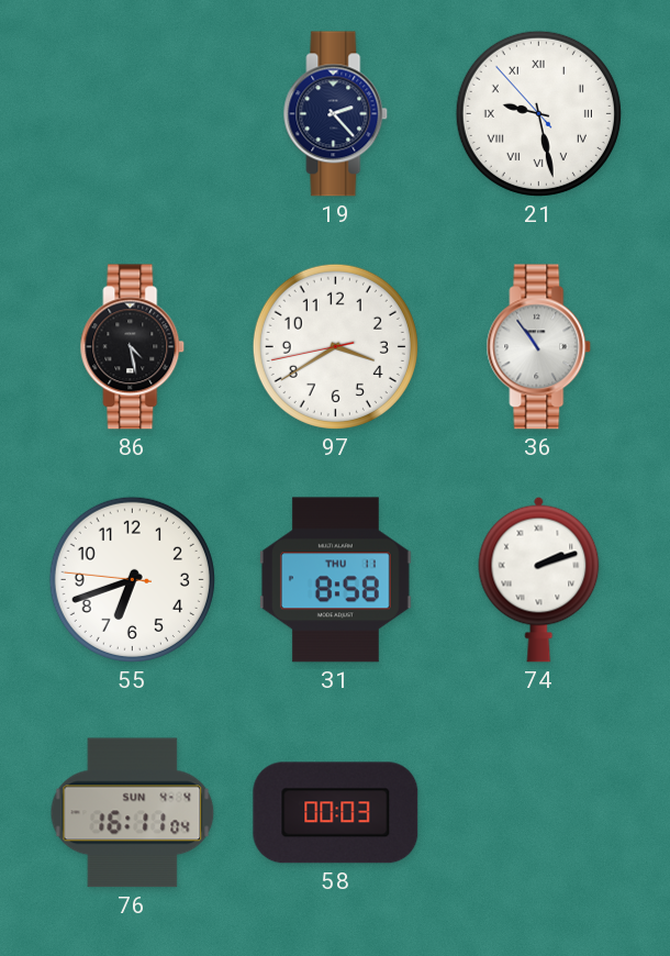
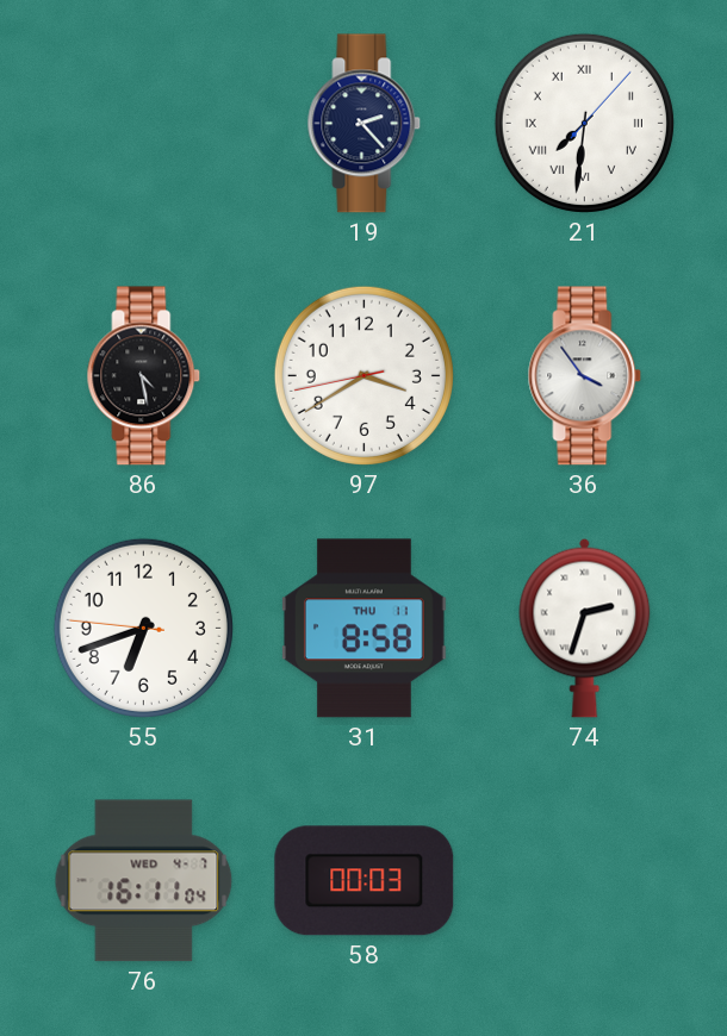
21: 9:27 -> 7:31 (584, 123)
36: 10:54 -> 3:54 (585, 376)
74: 2:12 -> 2:33 (585, 628)
76 date: SUN 4-4 -> WED 4-7 (144, 881)
